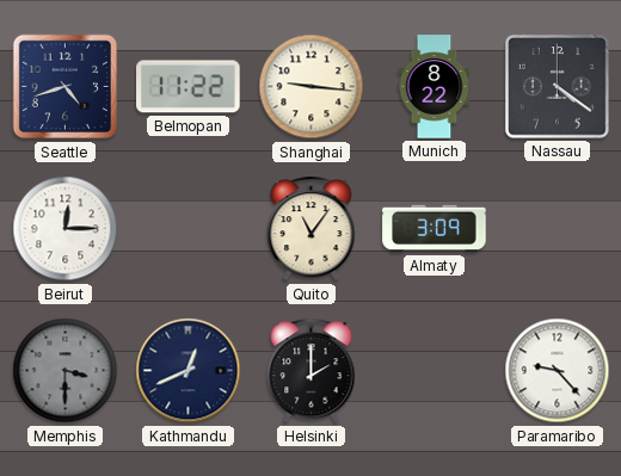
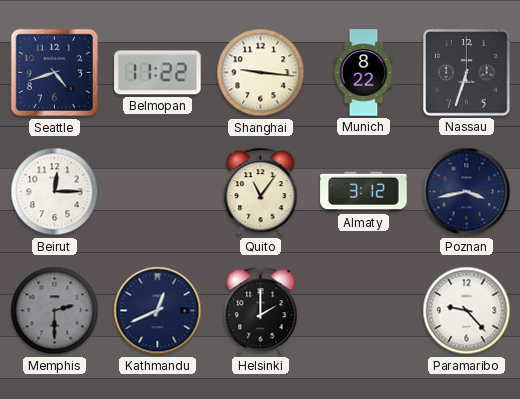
Nassau: 4:21 -> 6:33 (467, 73)
Almaty: 3:09 -> 3:12 (364, 192)
Poznan: none -> 3:43 (467, 192)
Memphis: 3:30 -> 2:30 (55, 311)
